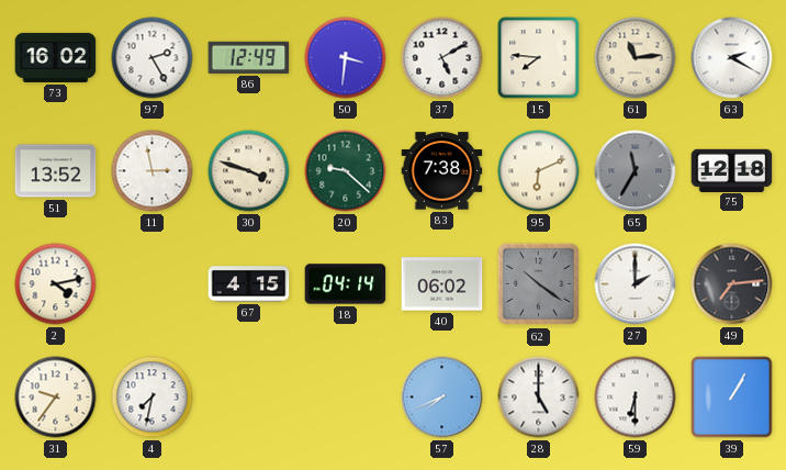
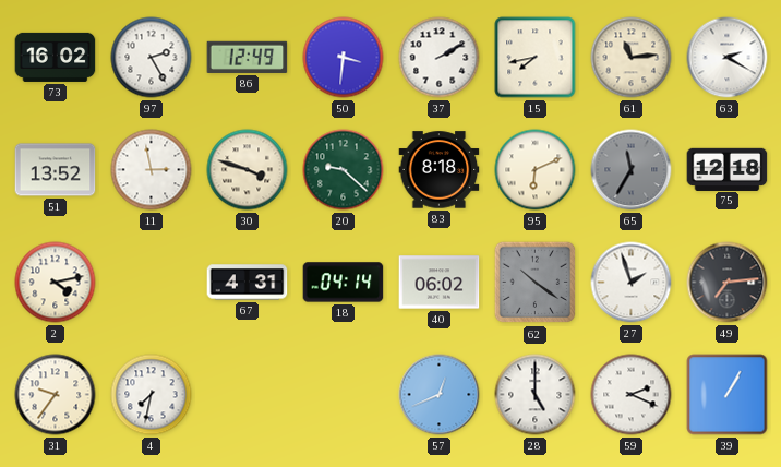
37: 5:10 -> 2:10 (440, 58)
15: 7:46 -> 7:43 (536, 58)
83: 7:38 -> 8:18 (440, 170)
67: 4:15 -> 4:31 (248, 283)
27: 2:00 -> 1:57 (632, 283)
57: 7:41 -> 12:41 (440, 395)
59: 6:30 -> 2:19 (632, 395)
